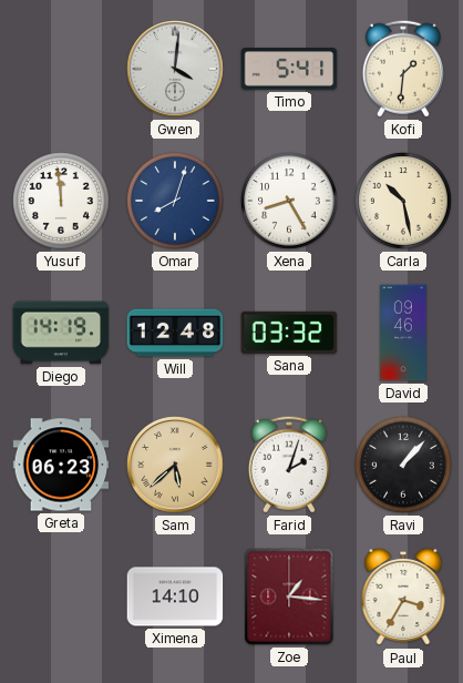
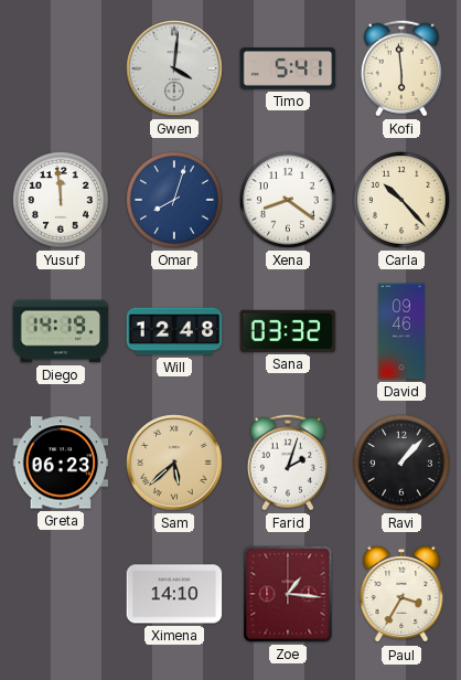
Kofi: 1:31 -> 5:59 (401, 68)
Xena: 8:25 -> 8:21 (288, 200)
Carla: 10:28 -> 10:23 (401, 200)
